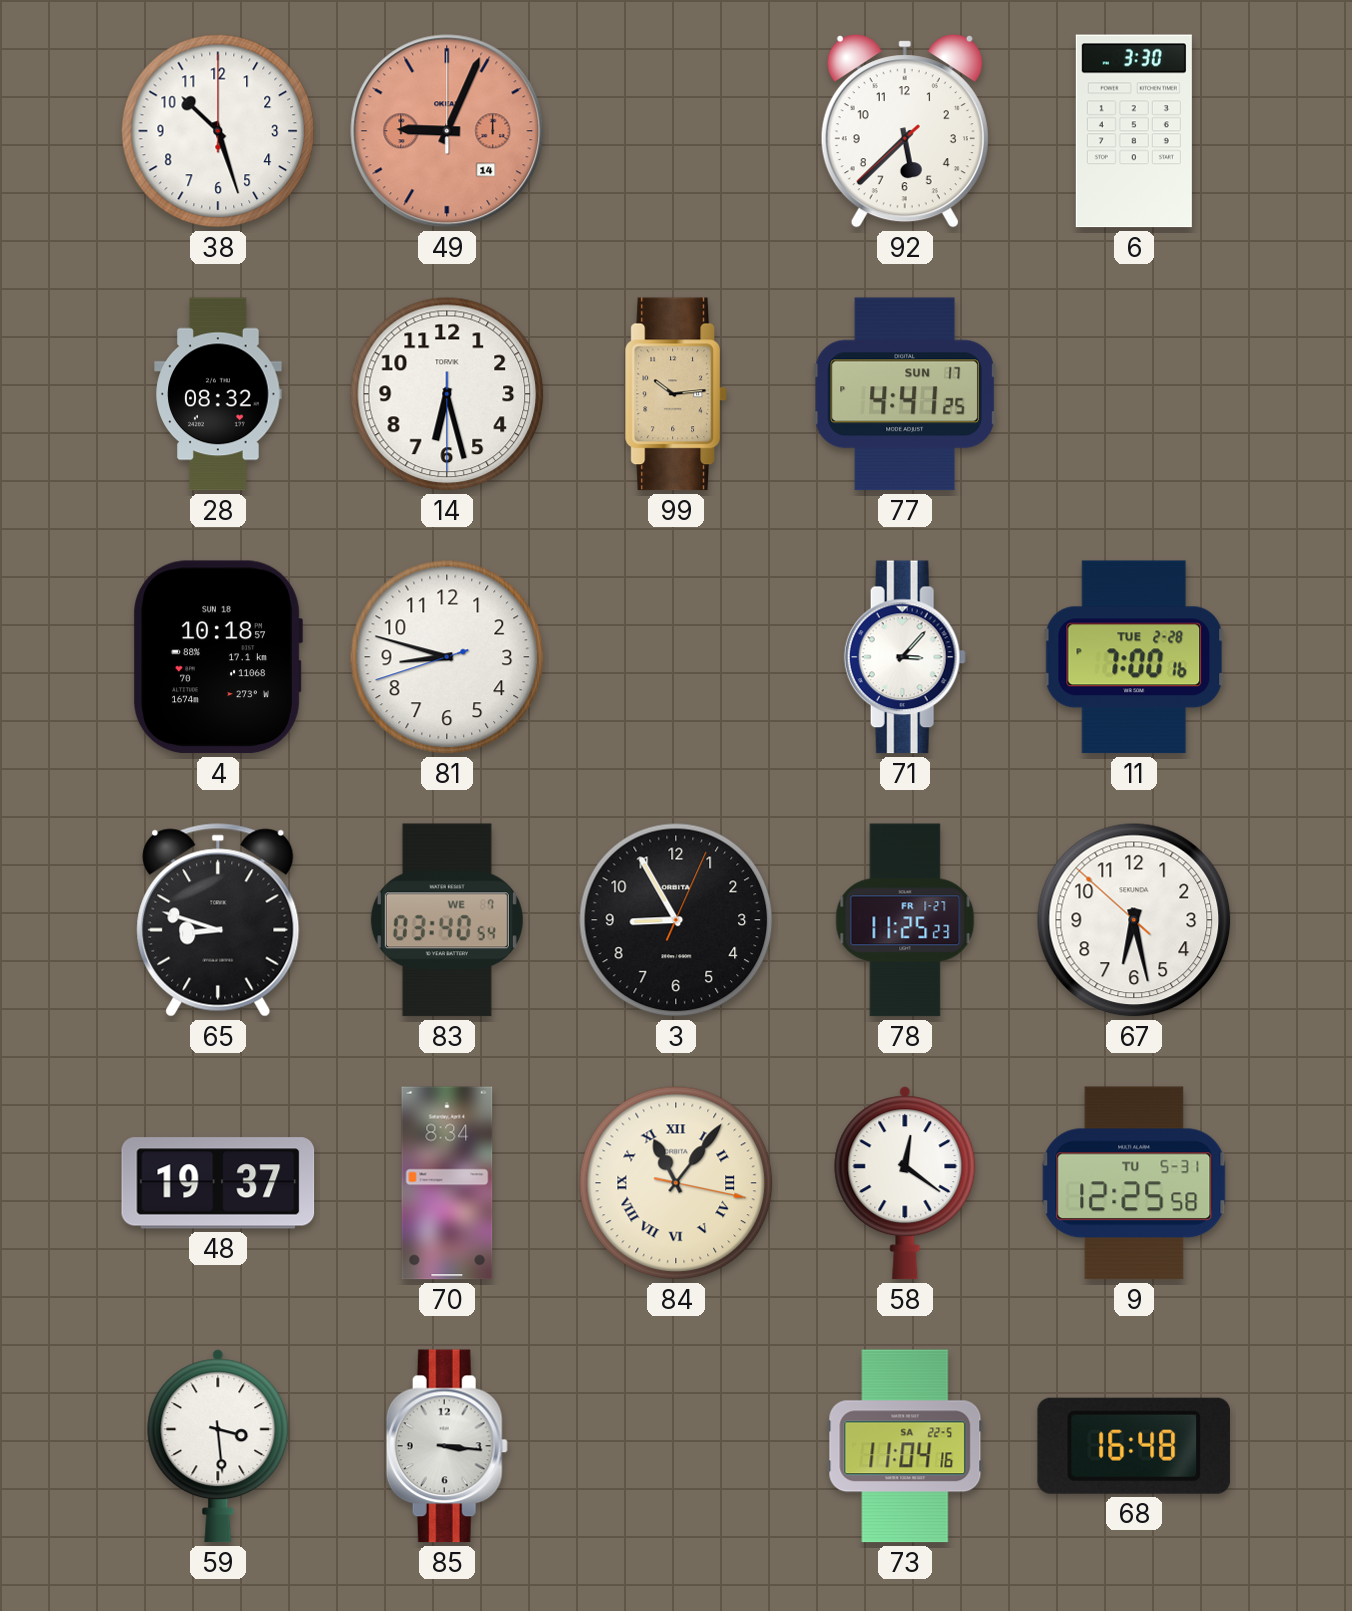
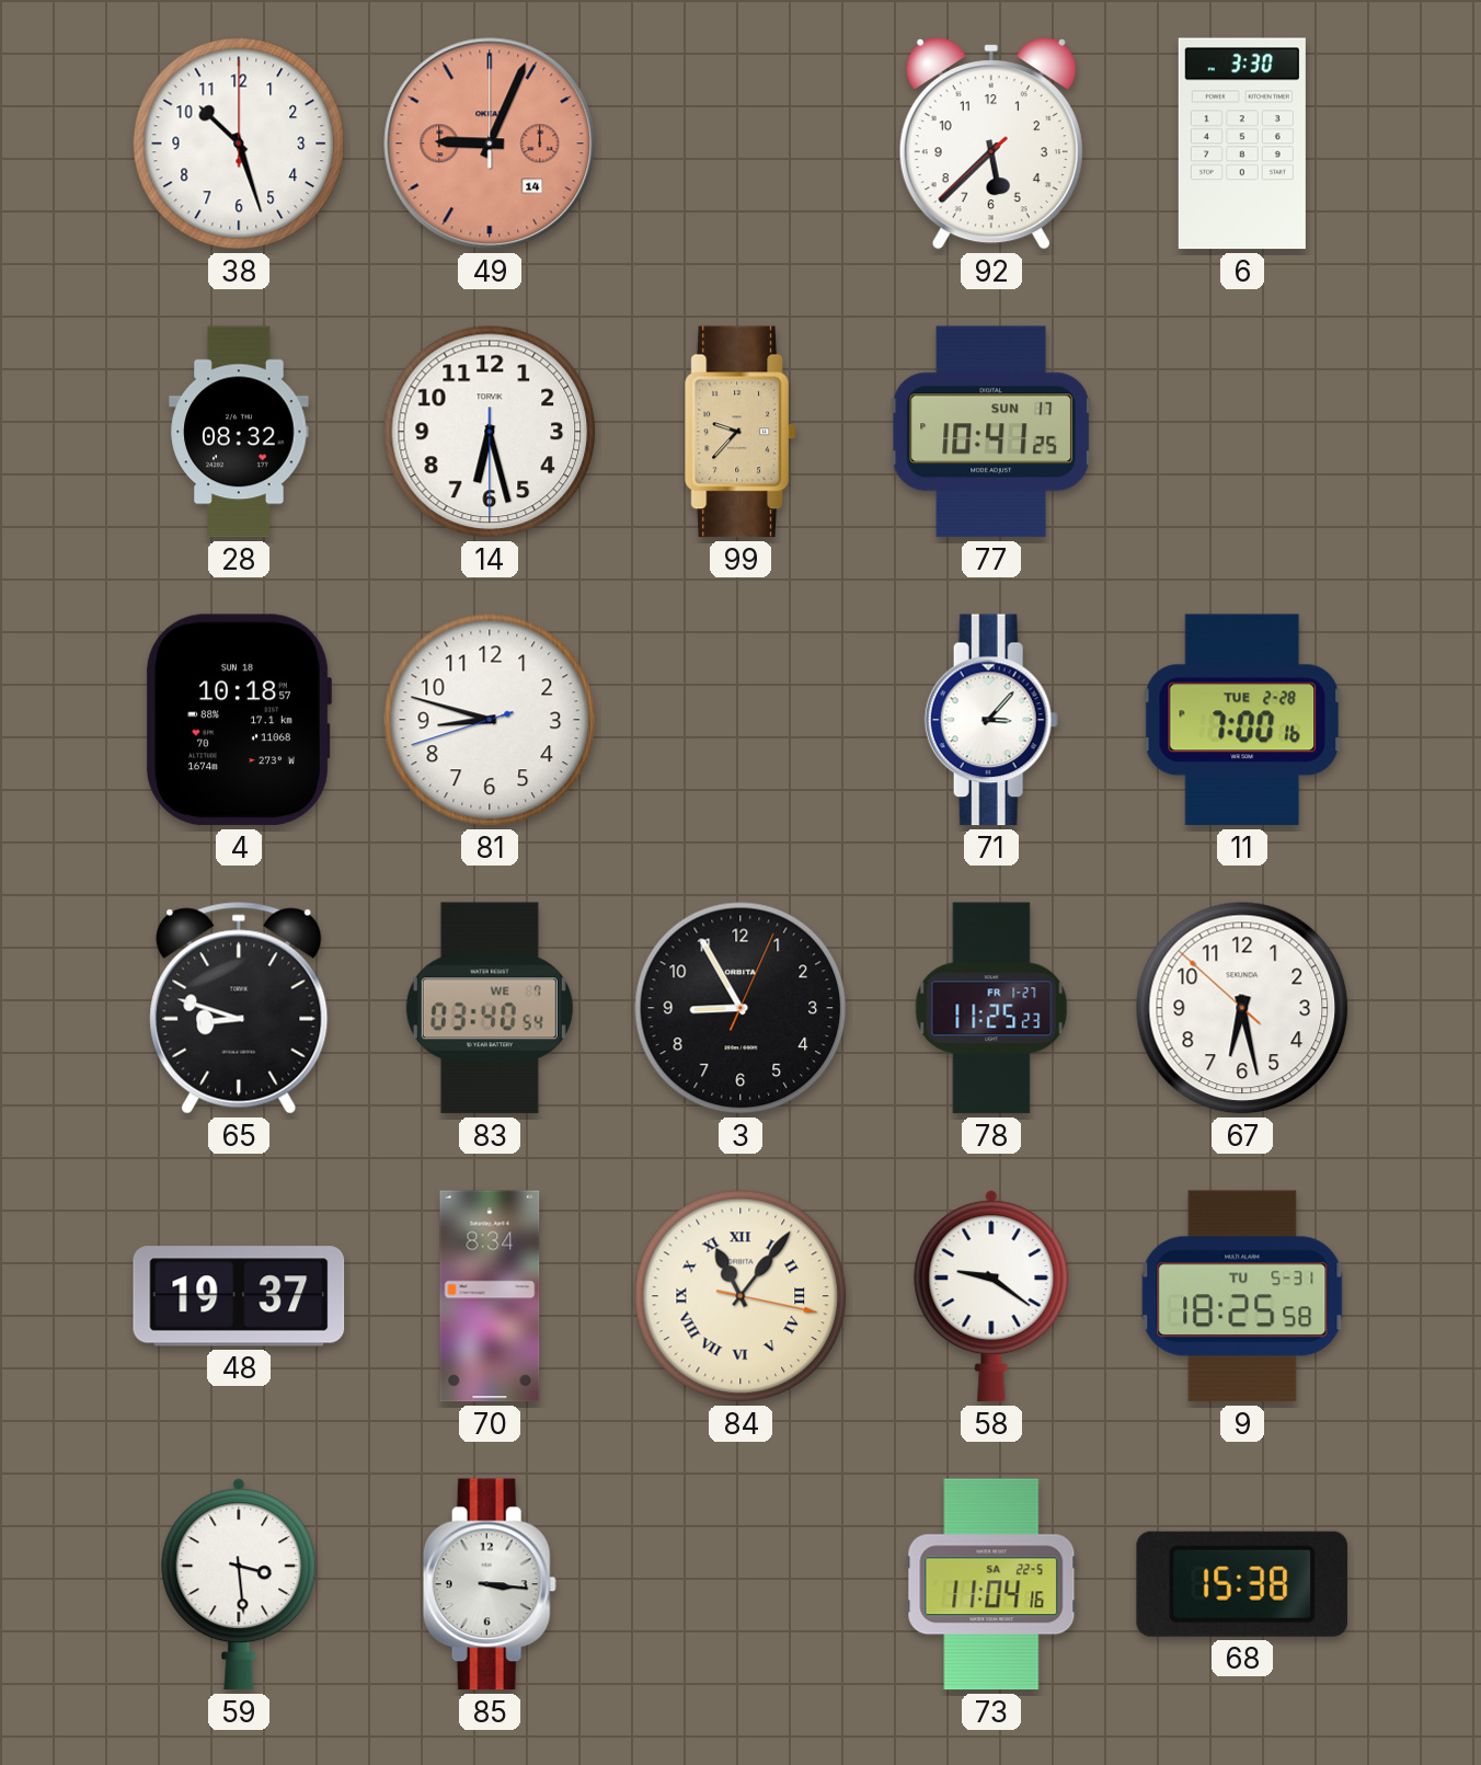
99: 10:14 -> 9:37 (740, 432)
77: 4:41 -> 10:41 (991, 432)
58: 12:21 -> 9:21 (991, 1296)
9: 12:25 -> 18:25 (1242, 1296)
68: 16:48 -> 15:38 (1242, 1584)
